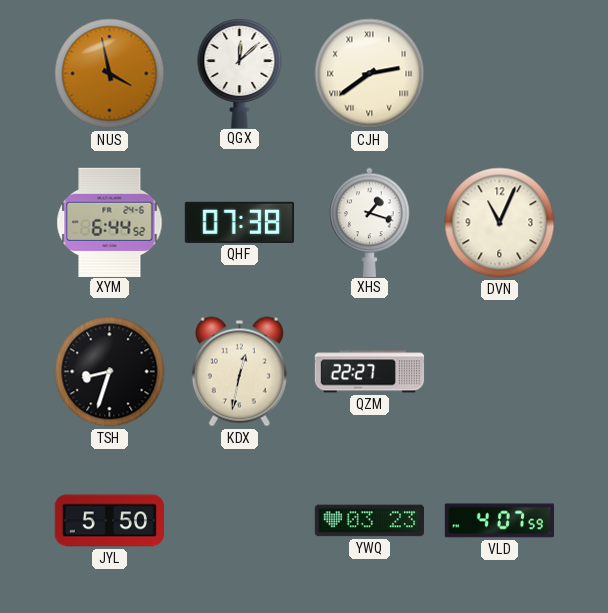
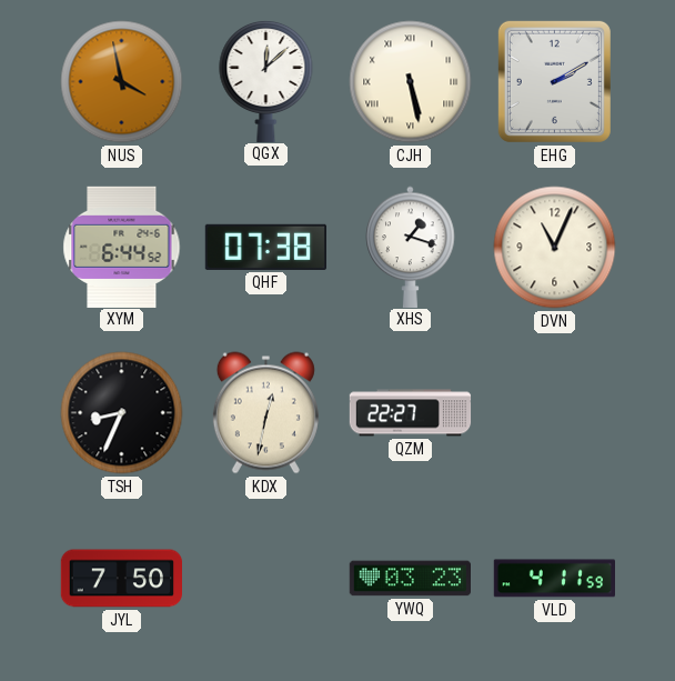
CJH: 2:39 -> 5:28 (411, 82)
EHG: none -> 2:10 (554, 81)
TSH: 8:33 -> 8:34 (122, 413)
JYL: 5:50 -> 7:50 (121, 579)
VLD: 4:07 -> 4:11 (554, 579)
